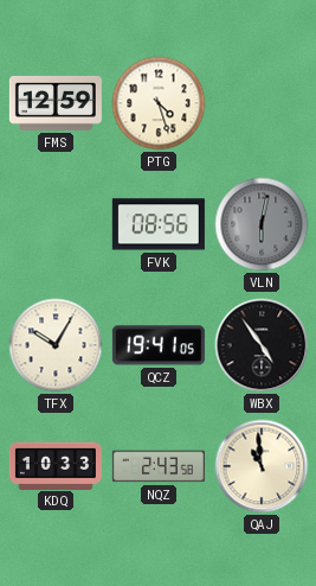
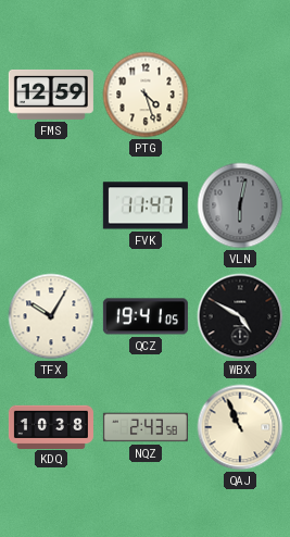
FVK: 08:56 -> 11:47 (146, 205)
WBX: 4:54 -> 4:50 (240, 316)
KDQ: 10:33 -> 10:38 (51, 426)
QAJ: 10:59 -> 10:56 (240, 427)
